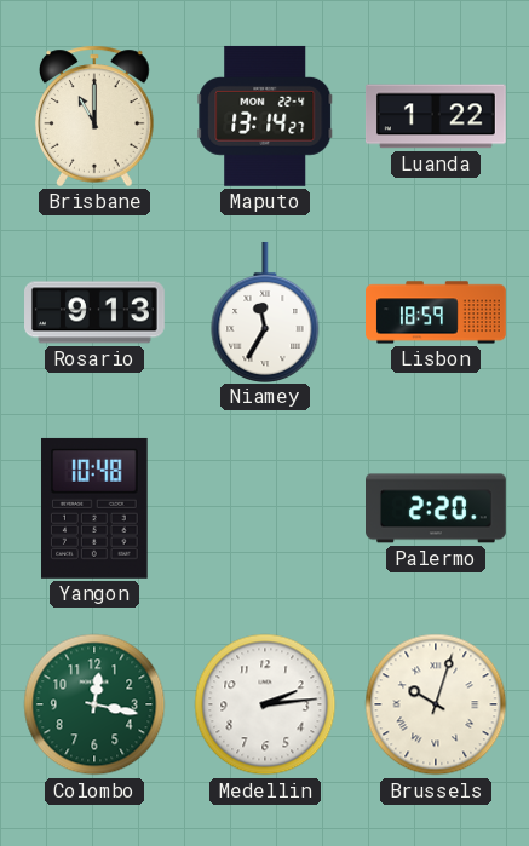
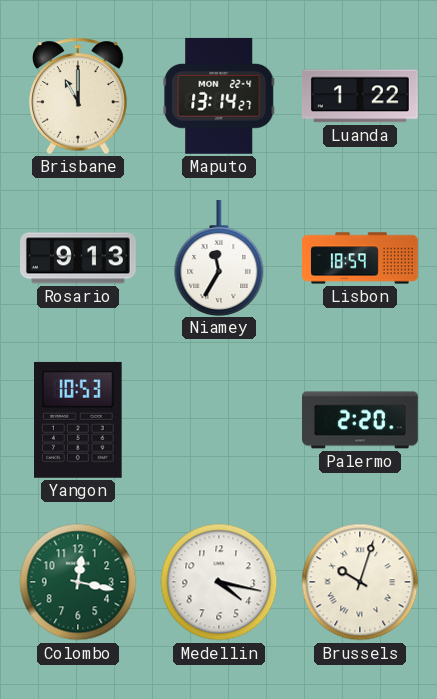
Yangon: 10:48 -> 10:53 (79, 420)
Medellin: 2:14 -> 4:17 (219, 582)
